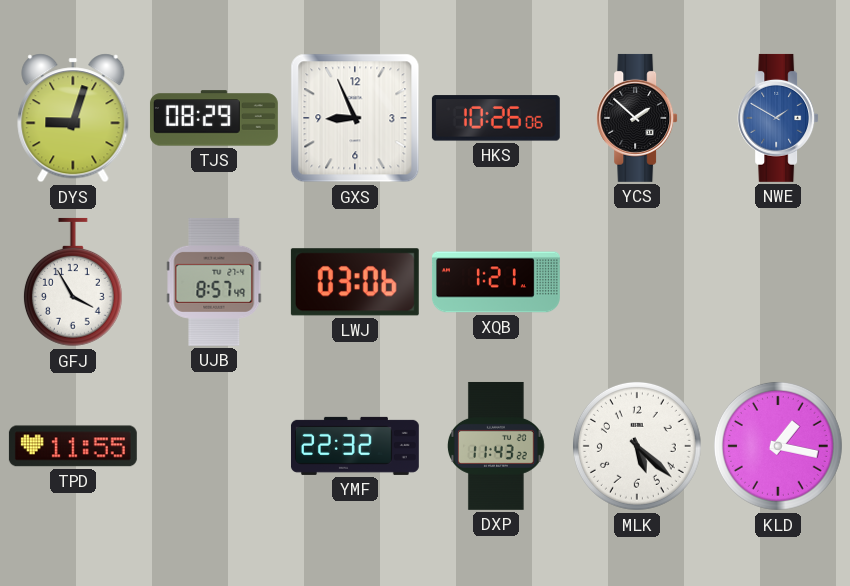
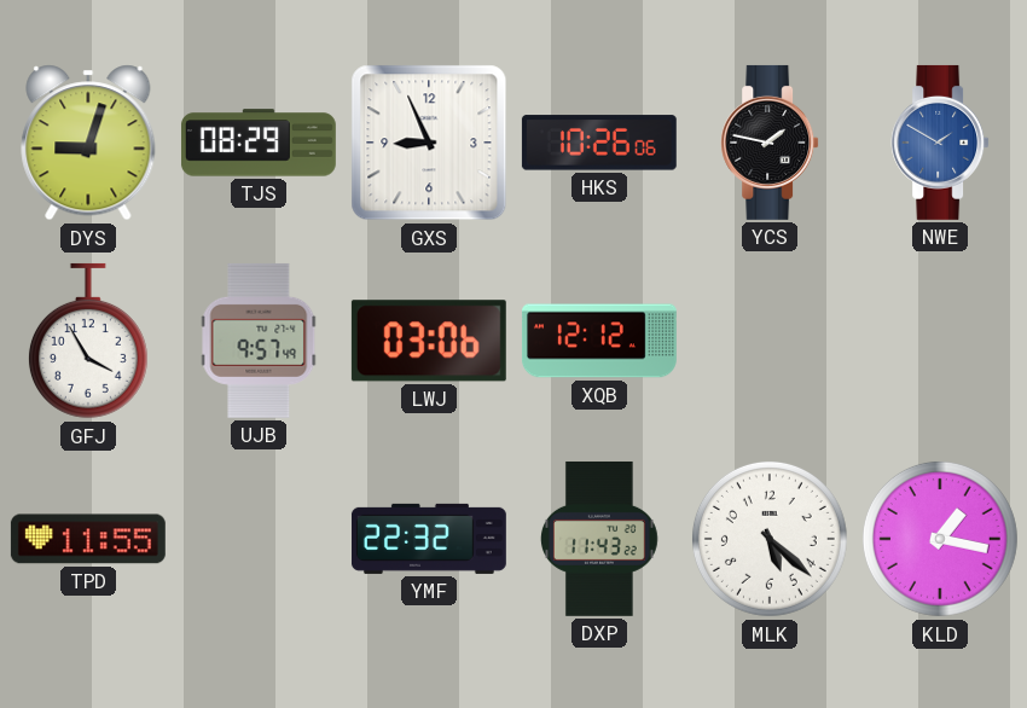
YCS: 1:52 -> 1:47 (770, 143)
UJB: 8:57 -> 9:57 (259, 341)
XQB: 1:21 -> 12:12 (599, 341)
